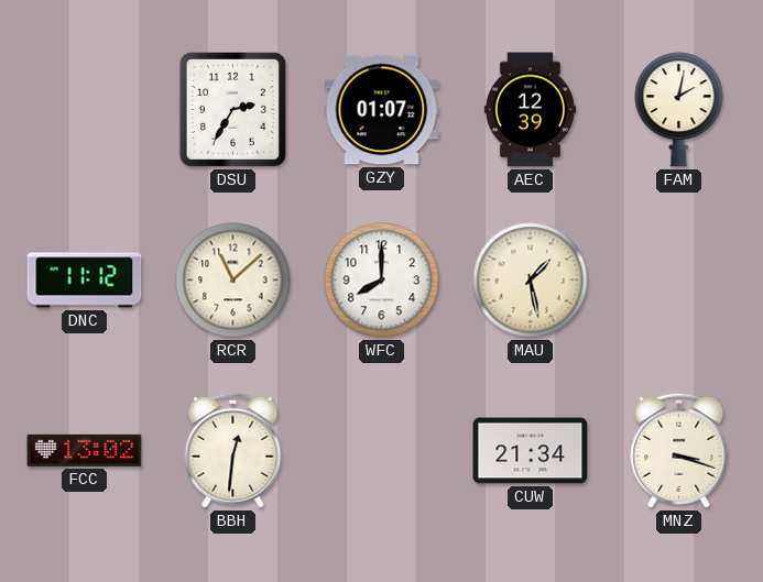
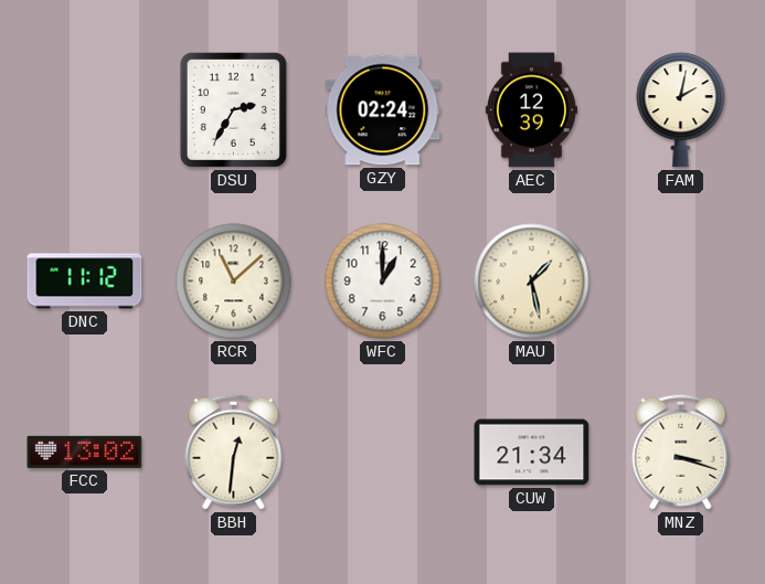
GZY: 01:07 -> 02:24 (383, 110)
WFC: 8:00 -> 1:00 (383, 282)
